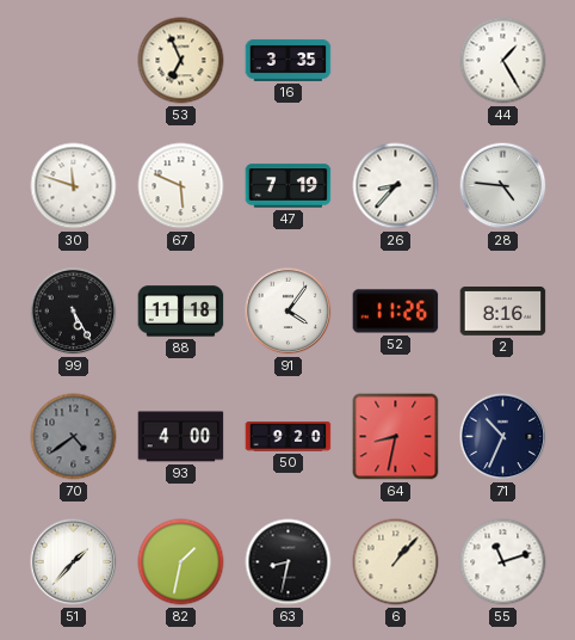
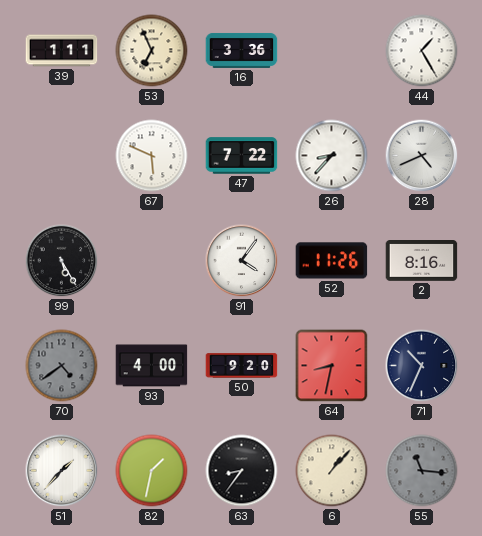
39: none -> 1:11 (62, 51)
16: 3:35 -> 3:36 (242, 50)
30: 11:48 -> none (74, 186)
47: 7:19 -> 7:22 (242, 156)
28: 4:46 -> 4:41 (422, 156)
88: 11:18 -> none (181, 312)
63: 8:32 -> 8:36 (242, 471)
55: 11:12 -> 11:16 (422, 471)
55 dial: white -> grey (422, 471)
